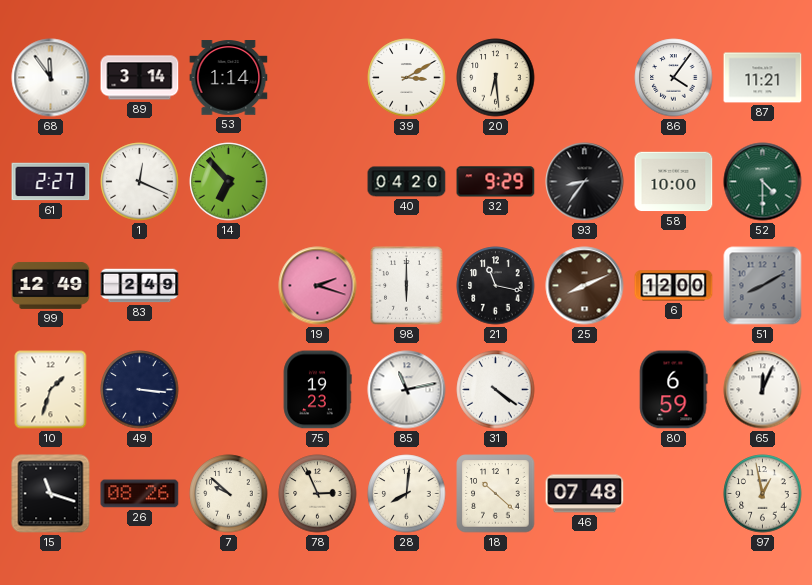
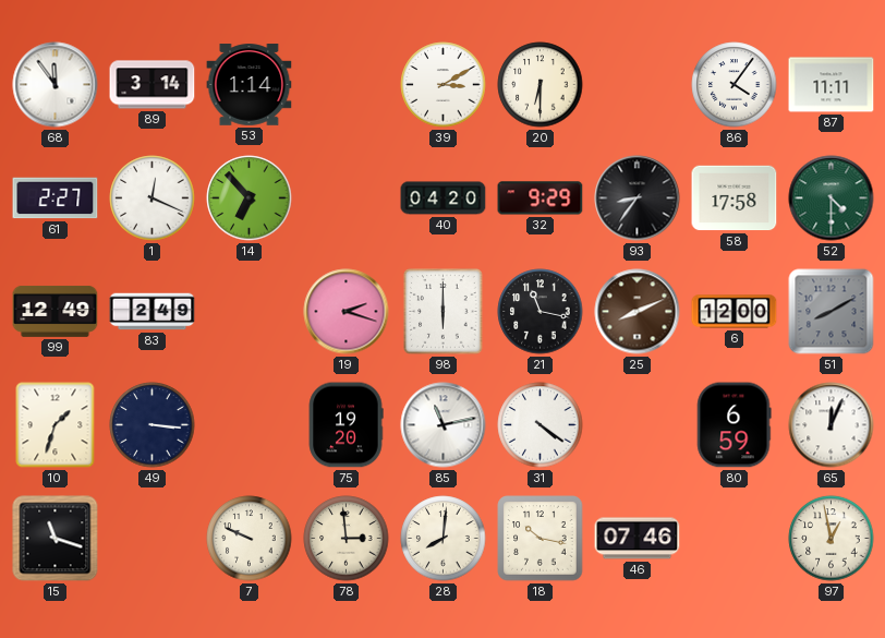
20: 6:29 -> 6:30 (541, 85)
87: 11:21 -> 11:11 (832, 85)
58: 10:00 -> 17:58 (735, 198)
75: 19:23 -> 19:20 (345, 425)
26: 08:26 -> none (140, 494)
7: 9:52 -> 9:49 (250, 539)
78: 2:56 -> 2:59 (347, 539)
18: 10:22 -> 10:17 (541, 539)
46: 07:48 -> 07:46 (638, 539)
